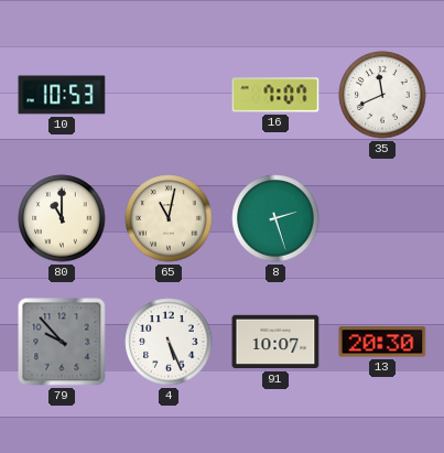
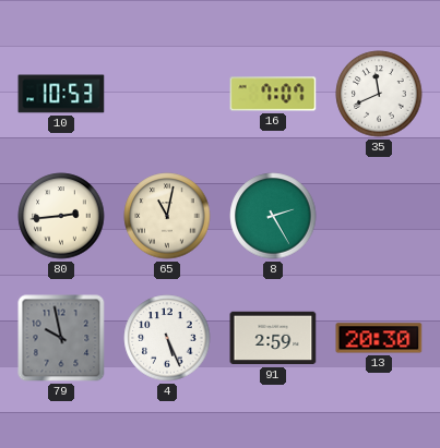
80: 11:00 -> 2:44 (61, 216)
8: 2:27 -> 2:25 (273, 216)
79: 9:53 -> 9:58 (61, 338)
91: 10:07 -> 2:59 (273, 338)
